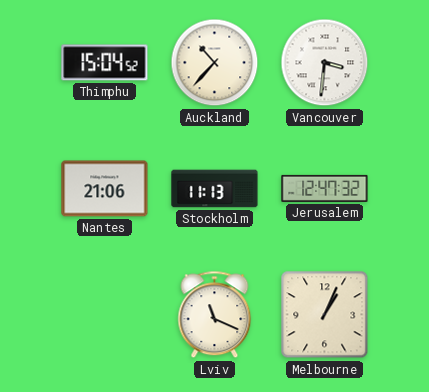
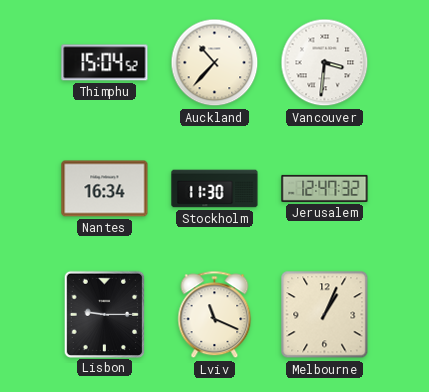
Nantes: 21:06 -> 16:34 (105, 189)
Stockholm: 11:13 -> 11:30 (215, 189)
Lisbon: none -> 9:15 (104, 314)
